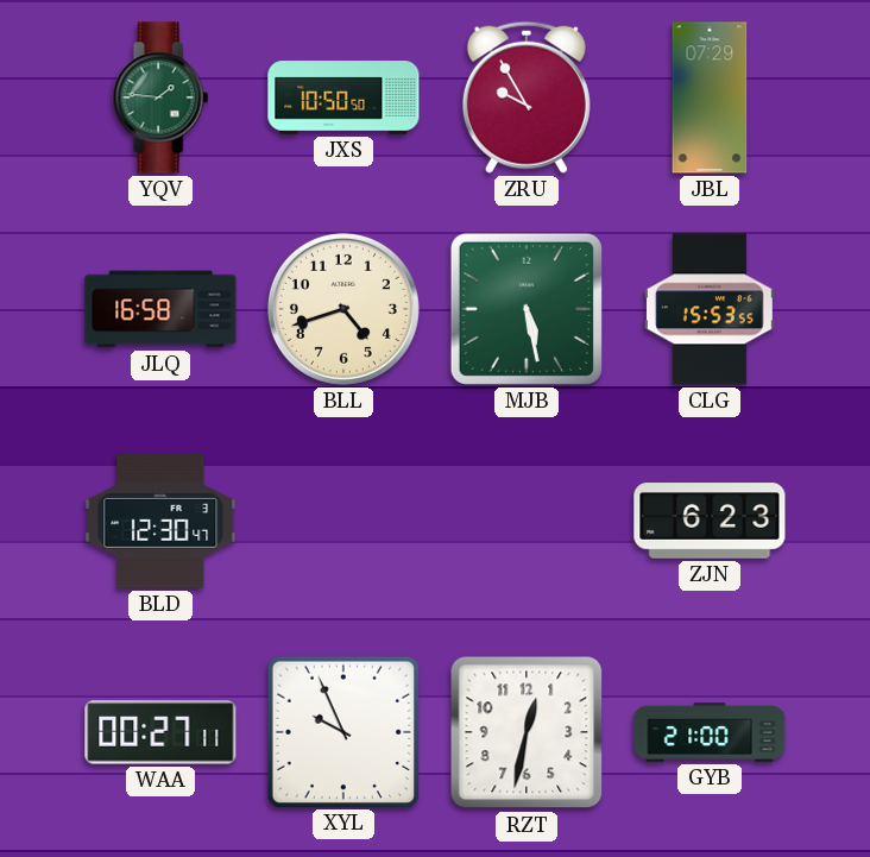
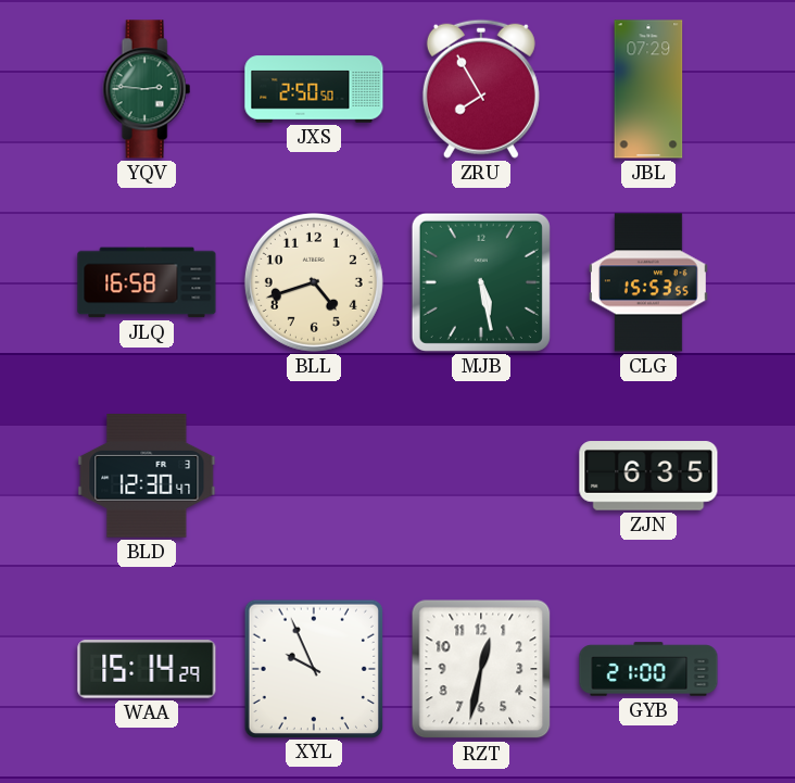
YQV: 1:46 -> 2:46 (147, 89)
JXS: 10:50 -> 2:50 (314, 89)
ZRU: 9:55 -> 7:55 (481, 89)
ZJN: 6:23 -> 6:35 (648, 476)
WAA: 00:27 -> 15:14 (147, 669)
